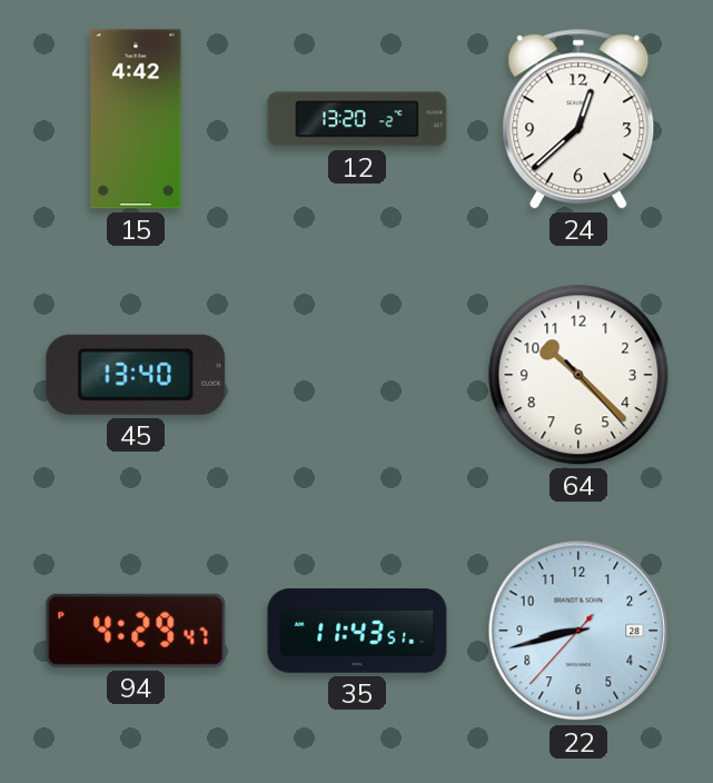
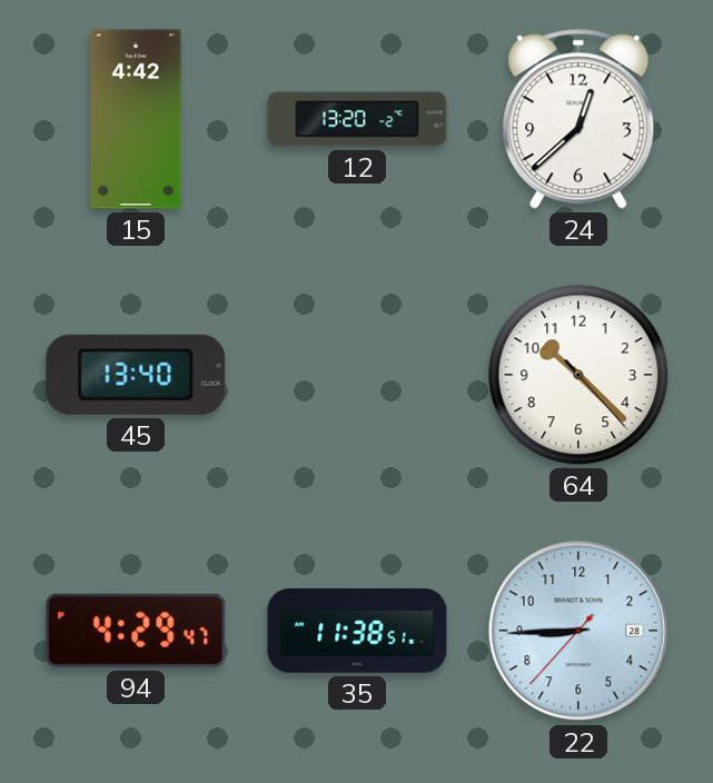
35: 11:43 -> 11:38 (357, 631)
22: 8:42 -> 8:44 (578, 631)
